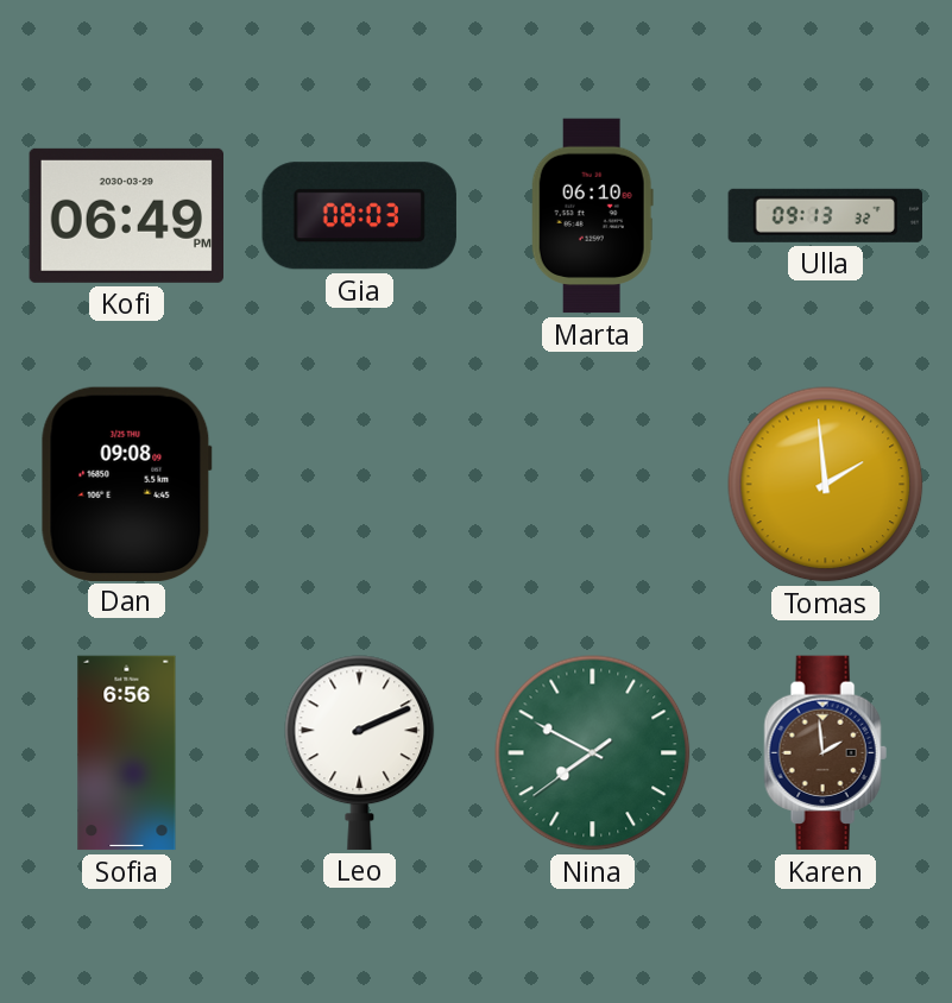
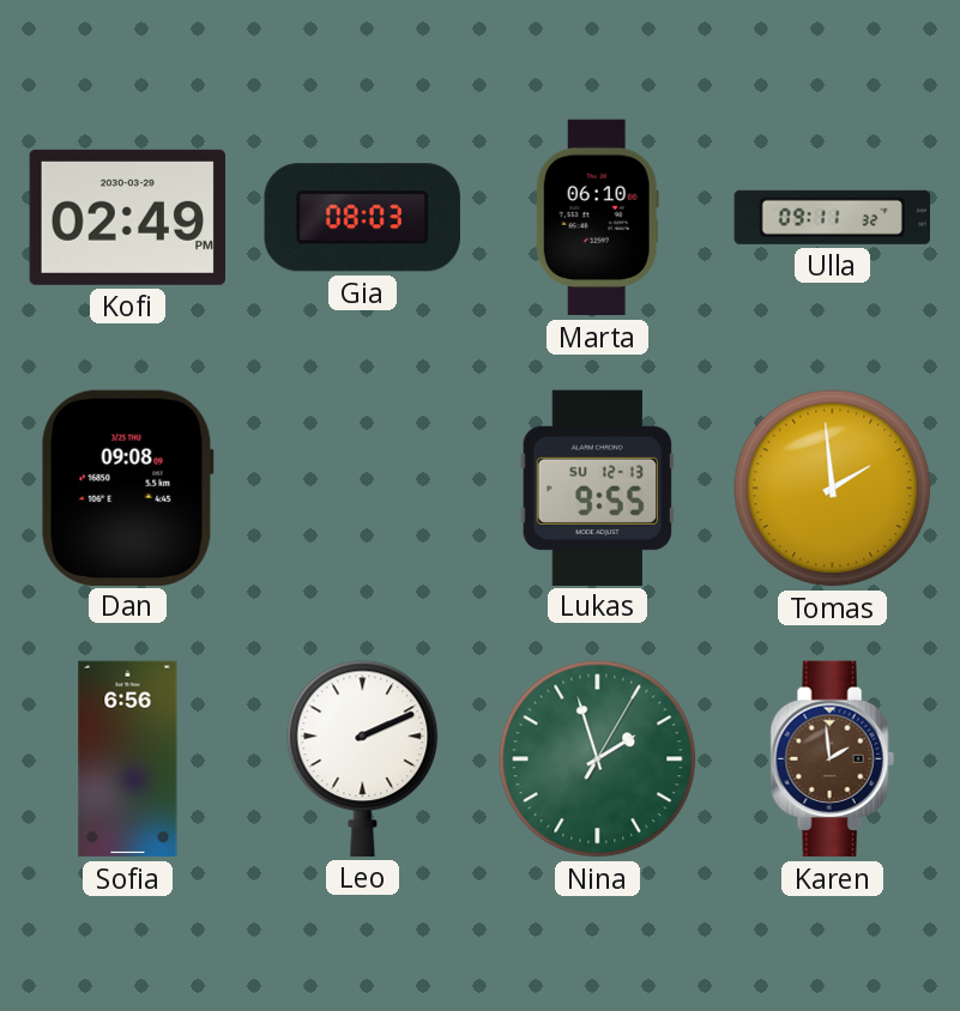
Kofi: 06:49 -> 02:49 (127, 217)
Ulla: 09:13 -> 09:11 (832, 217)
Lukas: none -> 9:55 (597, 488)
Nina: 7:49 -> 1:57 (598, 759)
